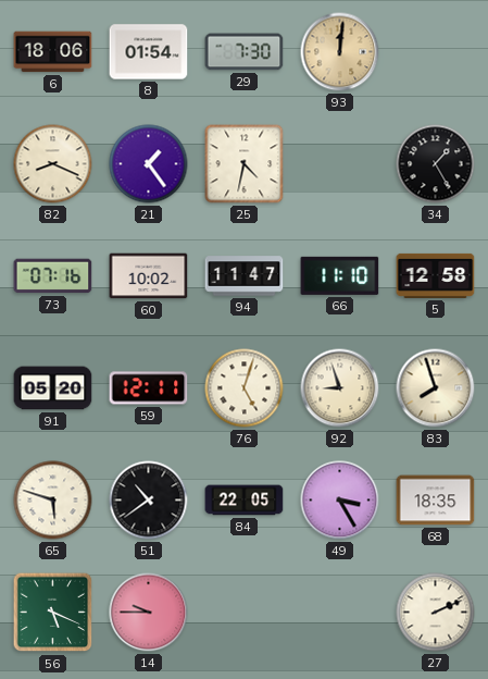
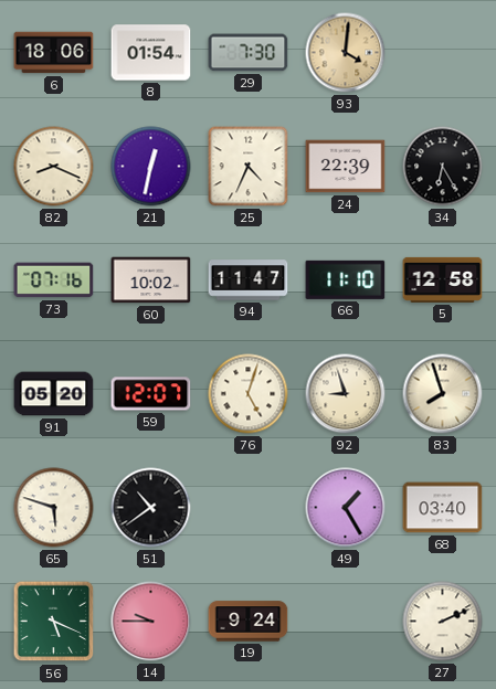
93: 12:01 -> 4:01 (346, 53)
21: 1:24 -> 12:32 (151, 167)
25: 4:32 -> 4:34 (249, 167)
24: none -> 22:39 (346, 167)
34: 1:25 -> 6:25 (443, 167)
59: 12:11 -> 12:07 (151, 394)
84: 22:05 -> none (245, 501)
49: 3:25 -> 1:25 (346, 508)
68: 18:35 -> 03:40 (443, 508)
19: none -> 9:24 (249, 622)
